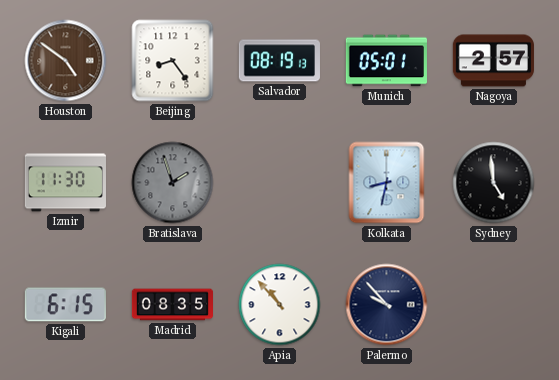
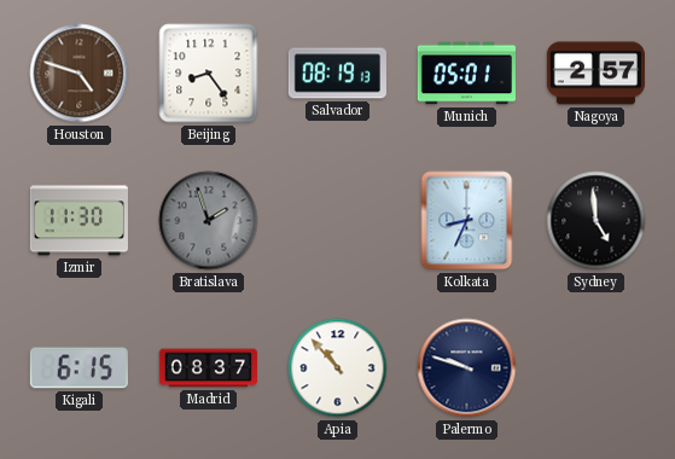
Houston: 4:51 -> 4:48 (80, 74)
Kolkata: 8:32 -> 8:34 (467, 221)
Madrid: 08:35 -> 08:37 (208, 368)
Palermo: 9:53 -> 9:48 (467, 368)
